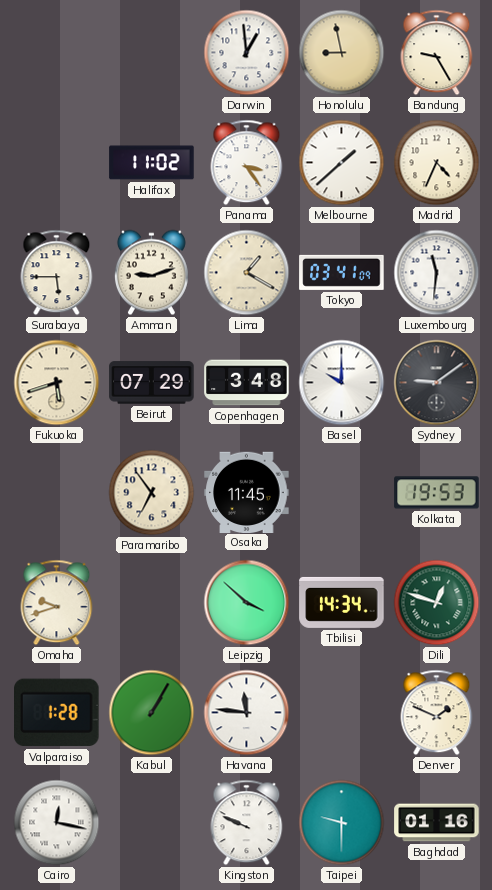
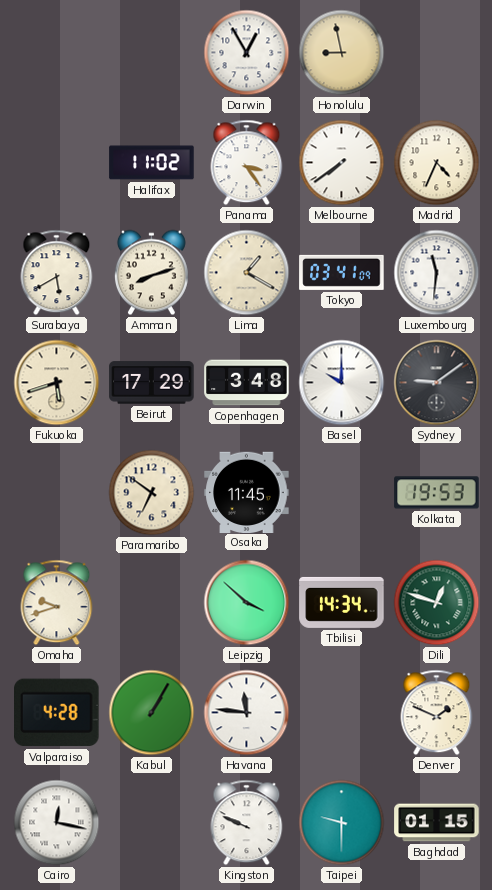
Darwin: 12:59 -> 12:55 (247, 53)
Bandung: 9:25 -> none (437, 53)
Melbourne: 1:38 -> 7:39 (342, 163)
Surabaya: 5:45 -> 5:40 (57, 273)
Amman: 9:12 -> 8:12 (151, 273)
Beirut: 07:29 -> 17:29 (152, 383)
Paramaribo: 6:54 -> 6:51 (152, 493)
Valparaiso: 1:28 -> 4:28 (57, 713)
Baghdad: 01:16 -> 01:15 (437, 823)
